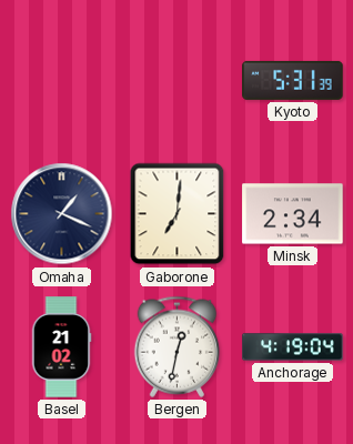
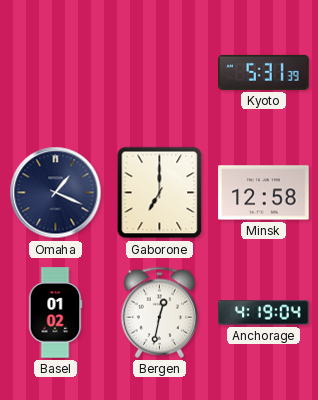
Gaborone: 7:01 -> 7:00 (160, 193)
Minsk: 2:34 -> 12:58 (264, 193)
Basel: 21:02 -> 01:02 (55, 313)
